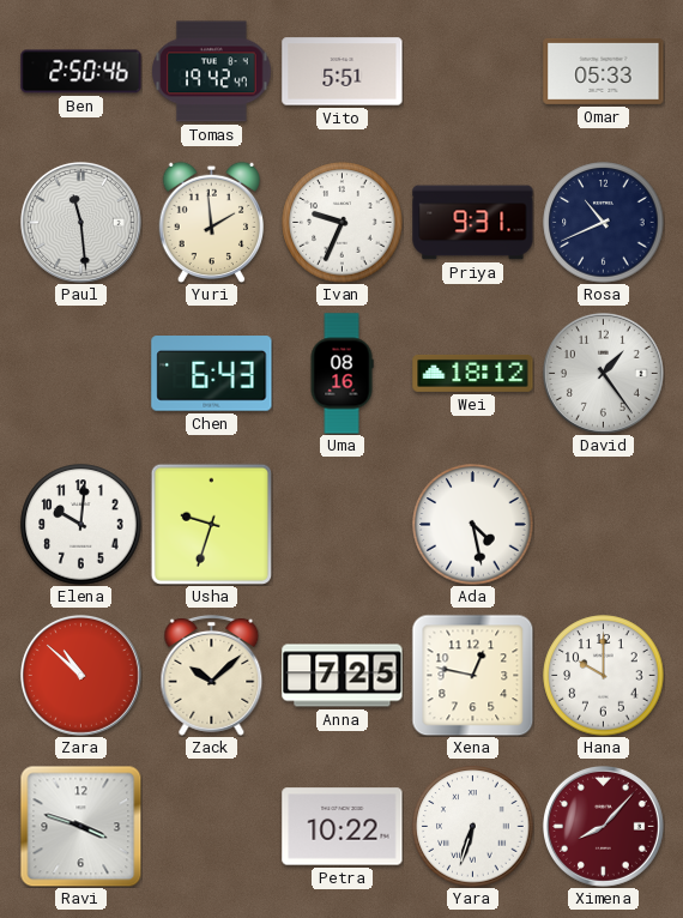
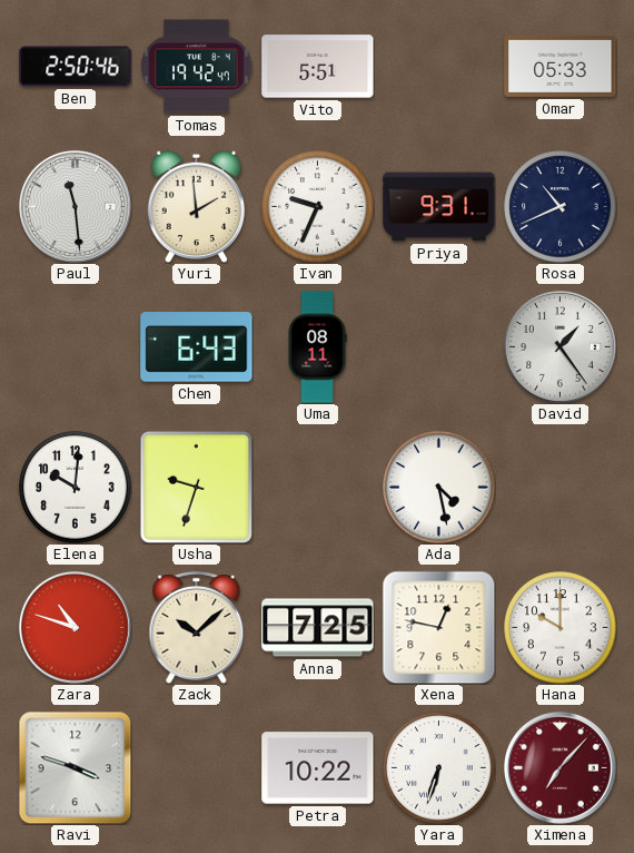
Uma: 08:16 -> 08:11 (317, 347)
Wei: 18:12 -> none (473, 373)
Zara: 10:52 -> 10:48 (75, 627)
Ximena: 8:07 -> 7:07 (559, 767)
